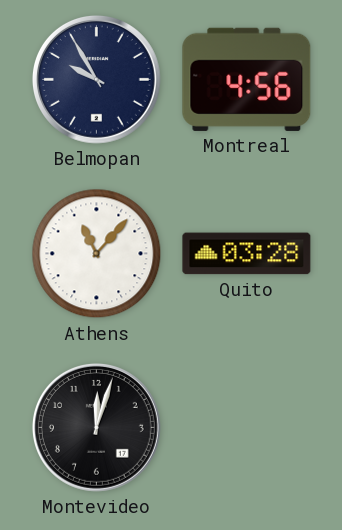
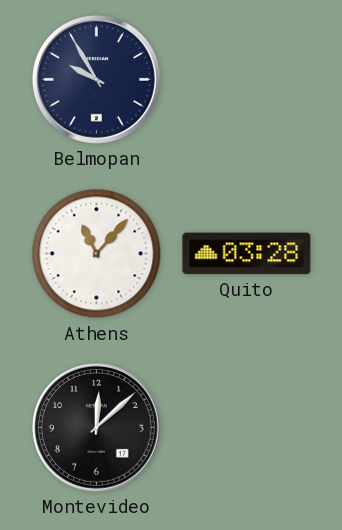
Montreal: 4:56 -> none (247, 79)
Montevideo: 12:03 -> 12:08 (96, 427)
